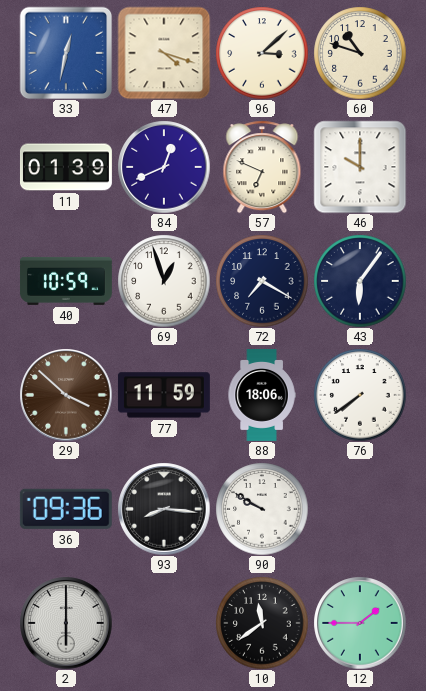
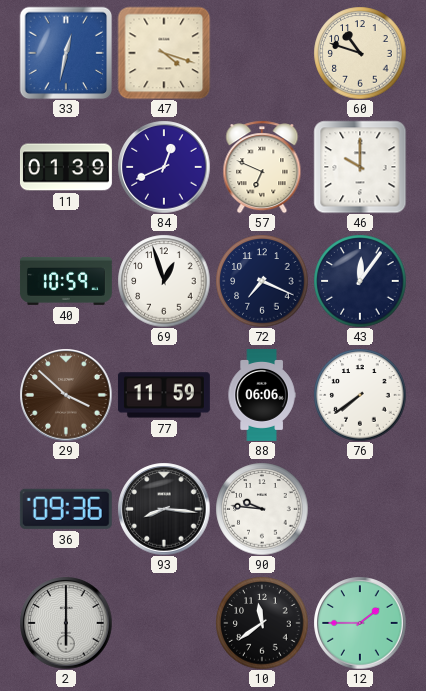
96: 3:08 -> none (262, 53)
72: 7:20 -> 7:19 (262, 281)
43: 6:06 -> 12:06 (360, 281)
88: 18:06 -> 06:06 (262, 396)
90: 9:50 -> 9:46 (262, 509)
